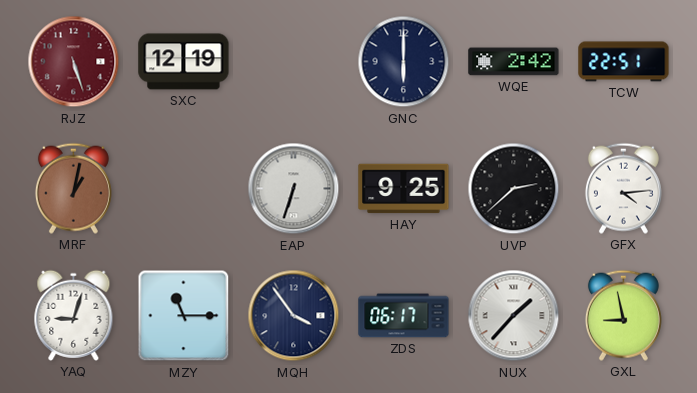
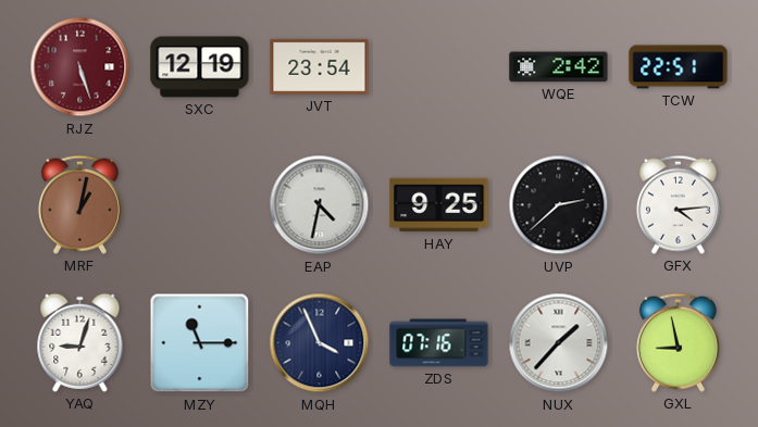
JVT: none -> 23:54 (320, 66)
GNC: 6:00 -> none (404, 62)
EAP: 6:33 -> 4:32 (320, 205)
MQH: 3:54 -> 3:56 (320, 343)
ZDS: 06:17 -> 07:16 (439, 343)
